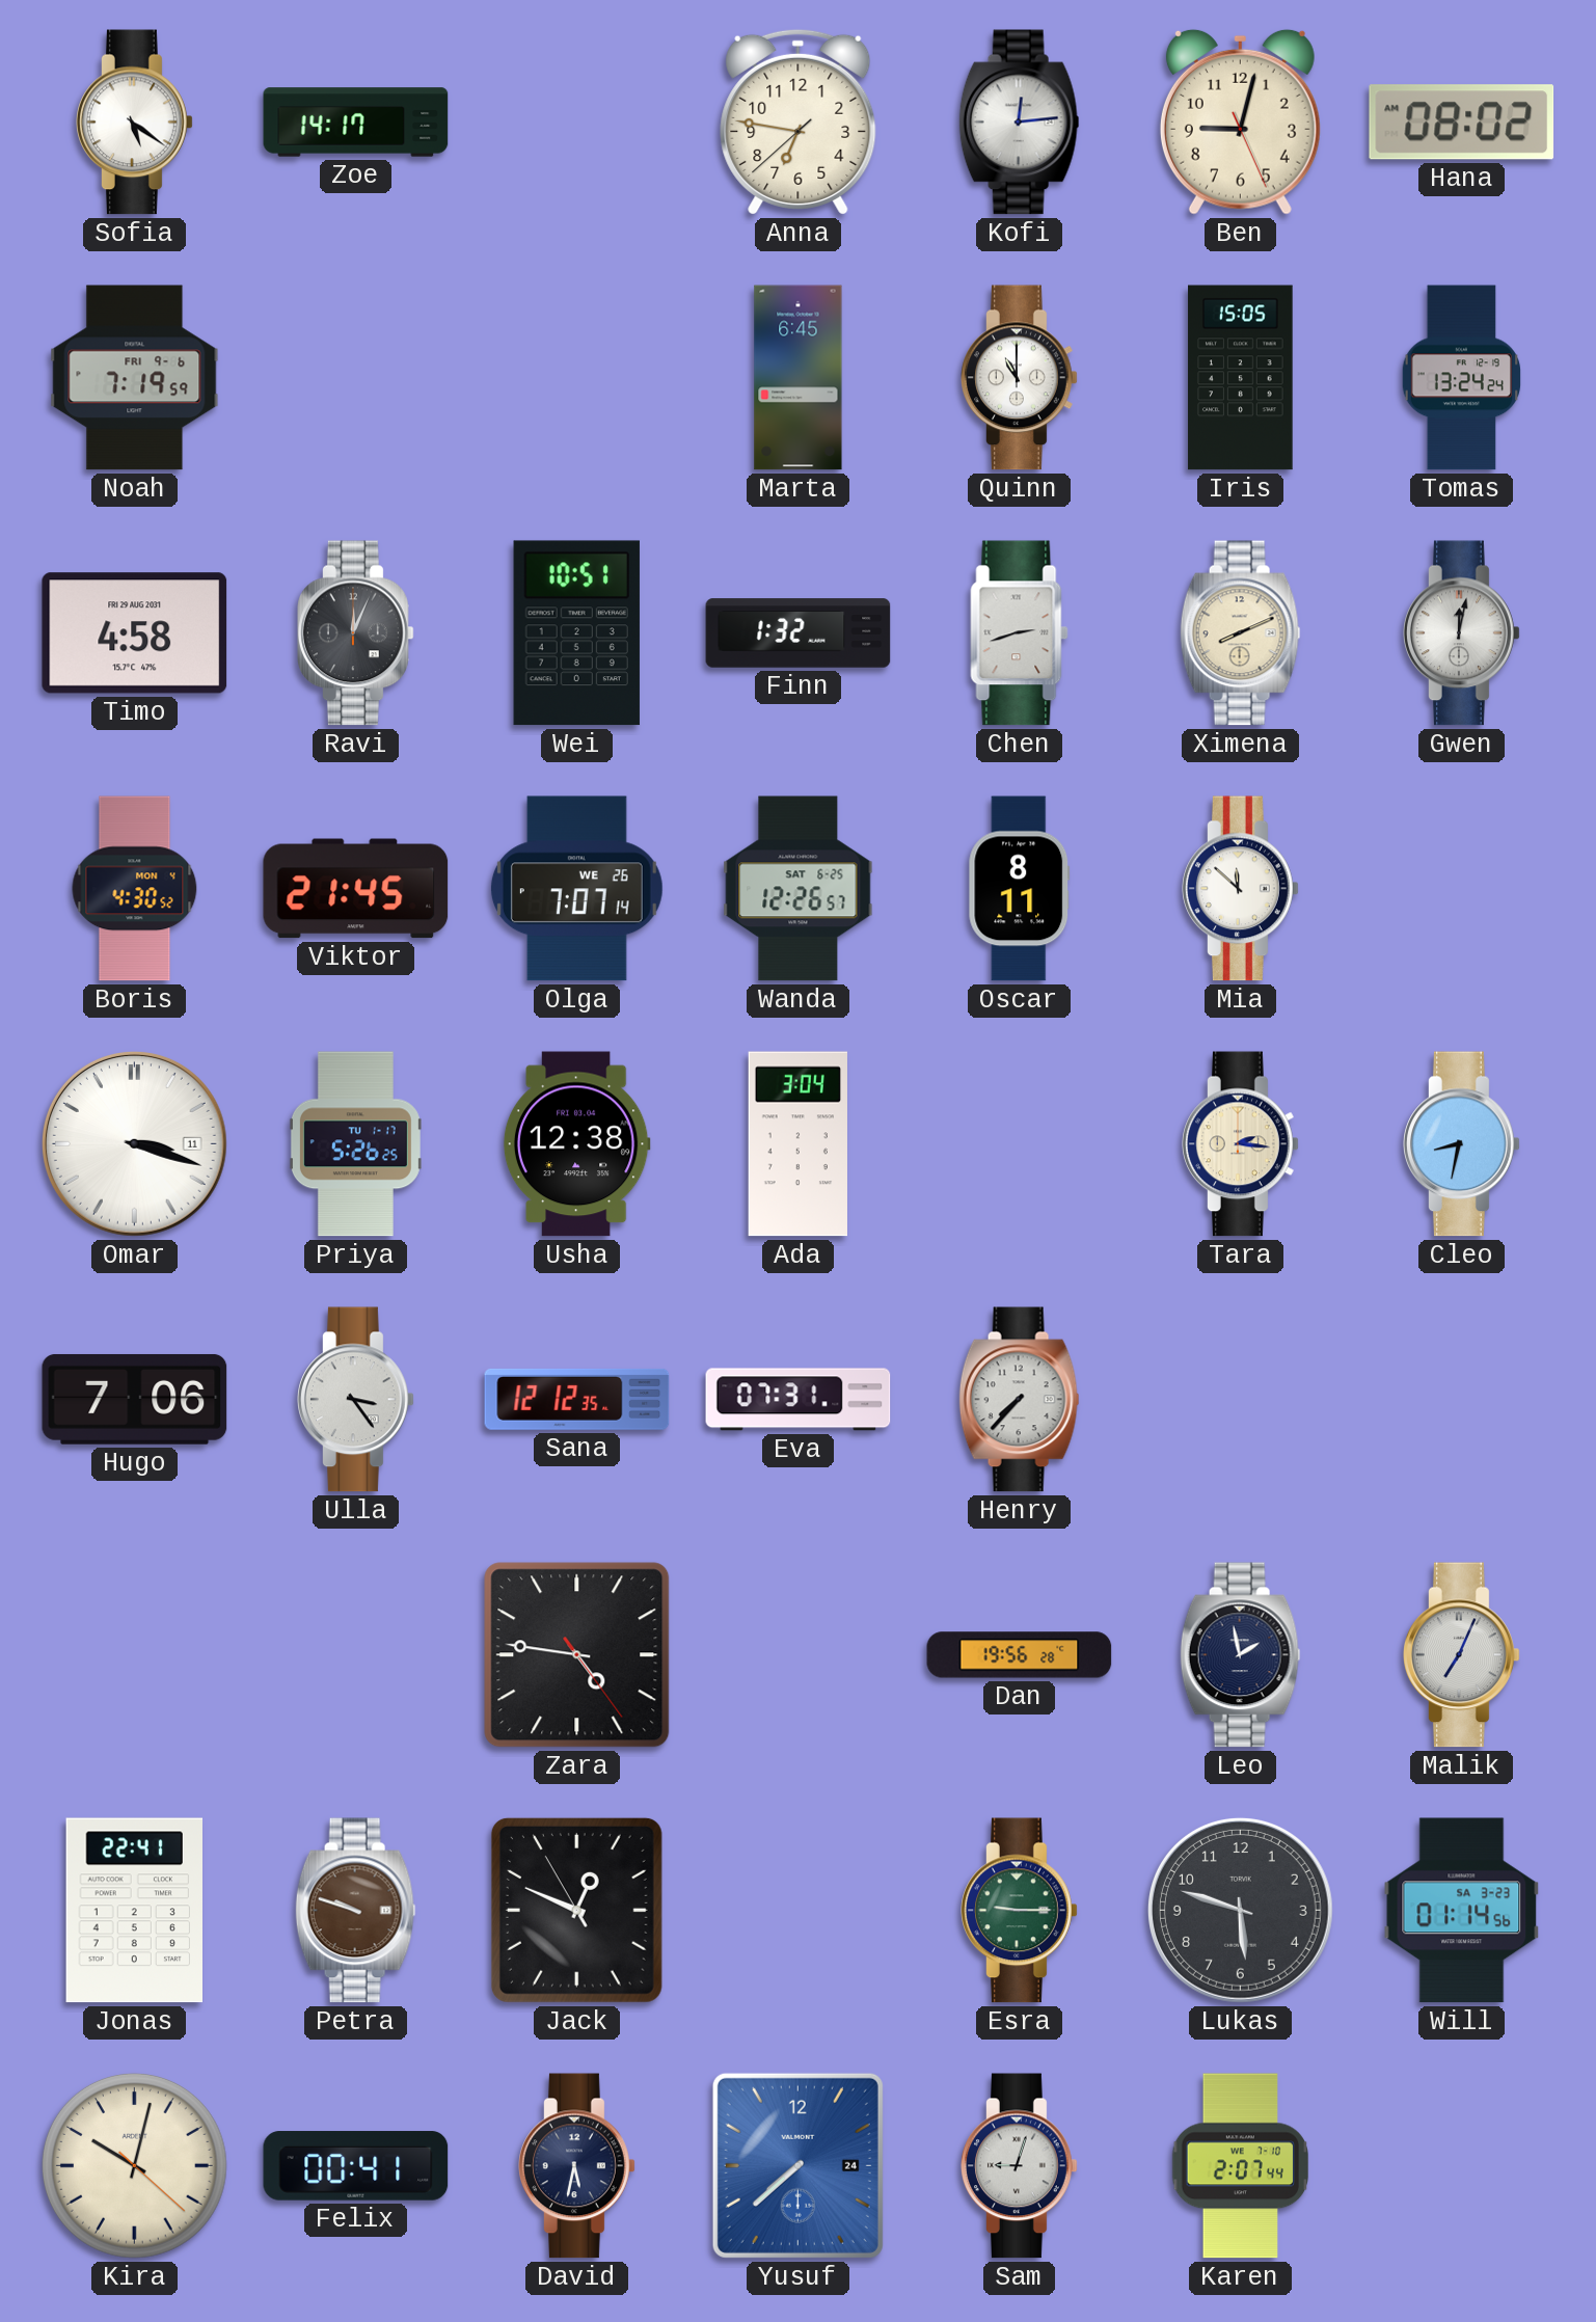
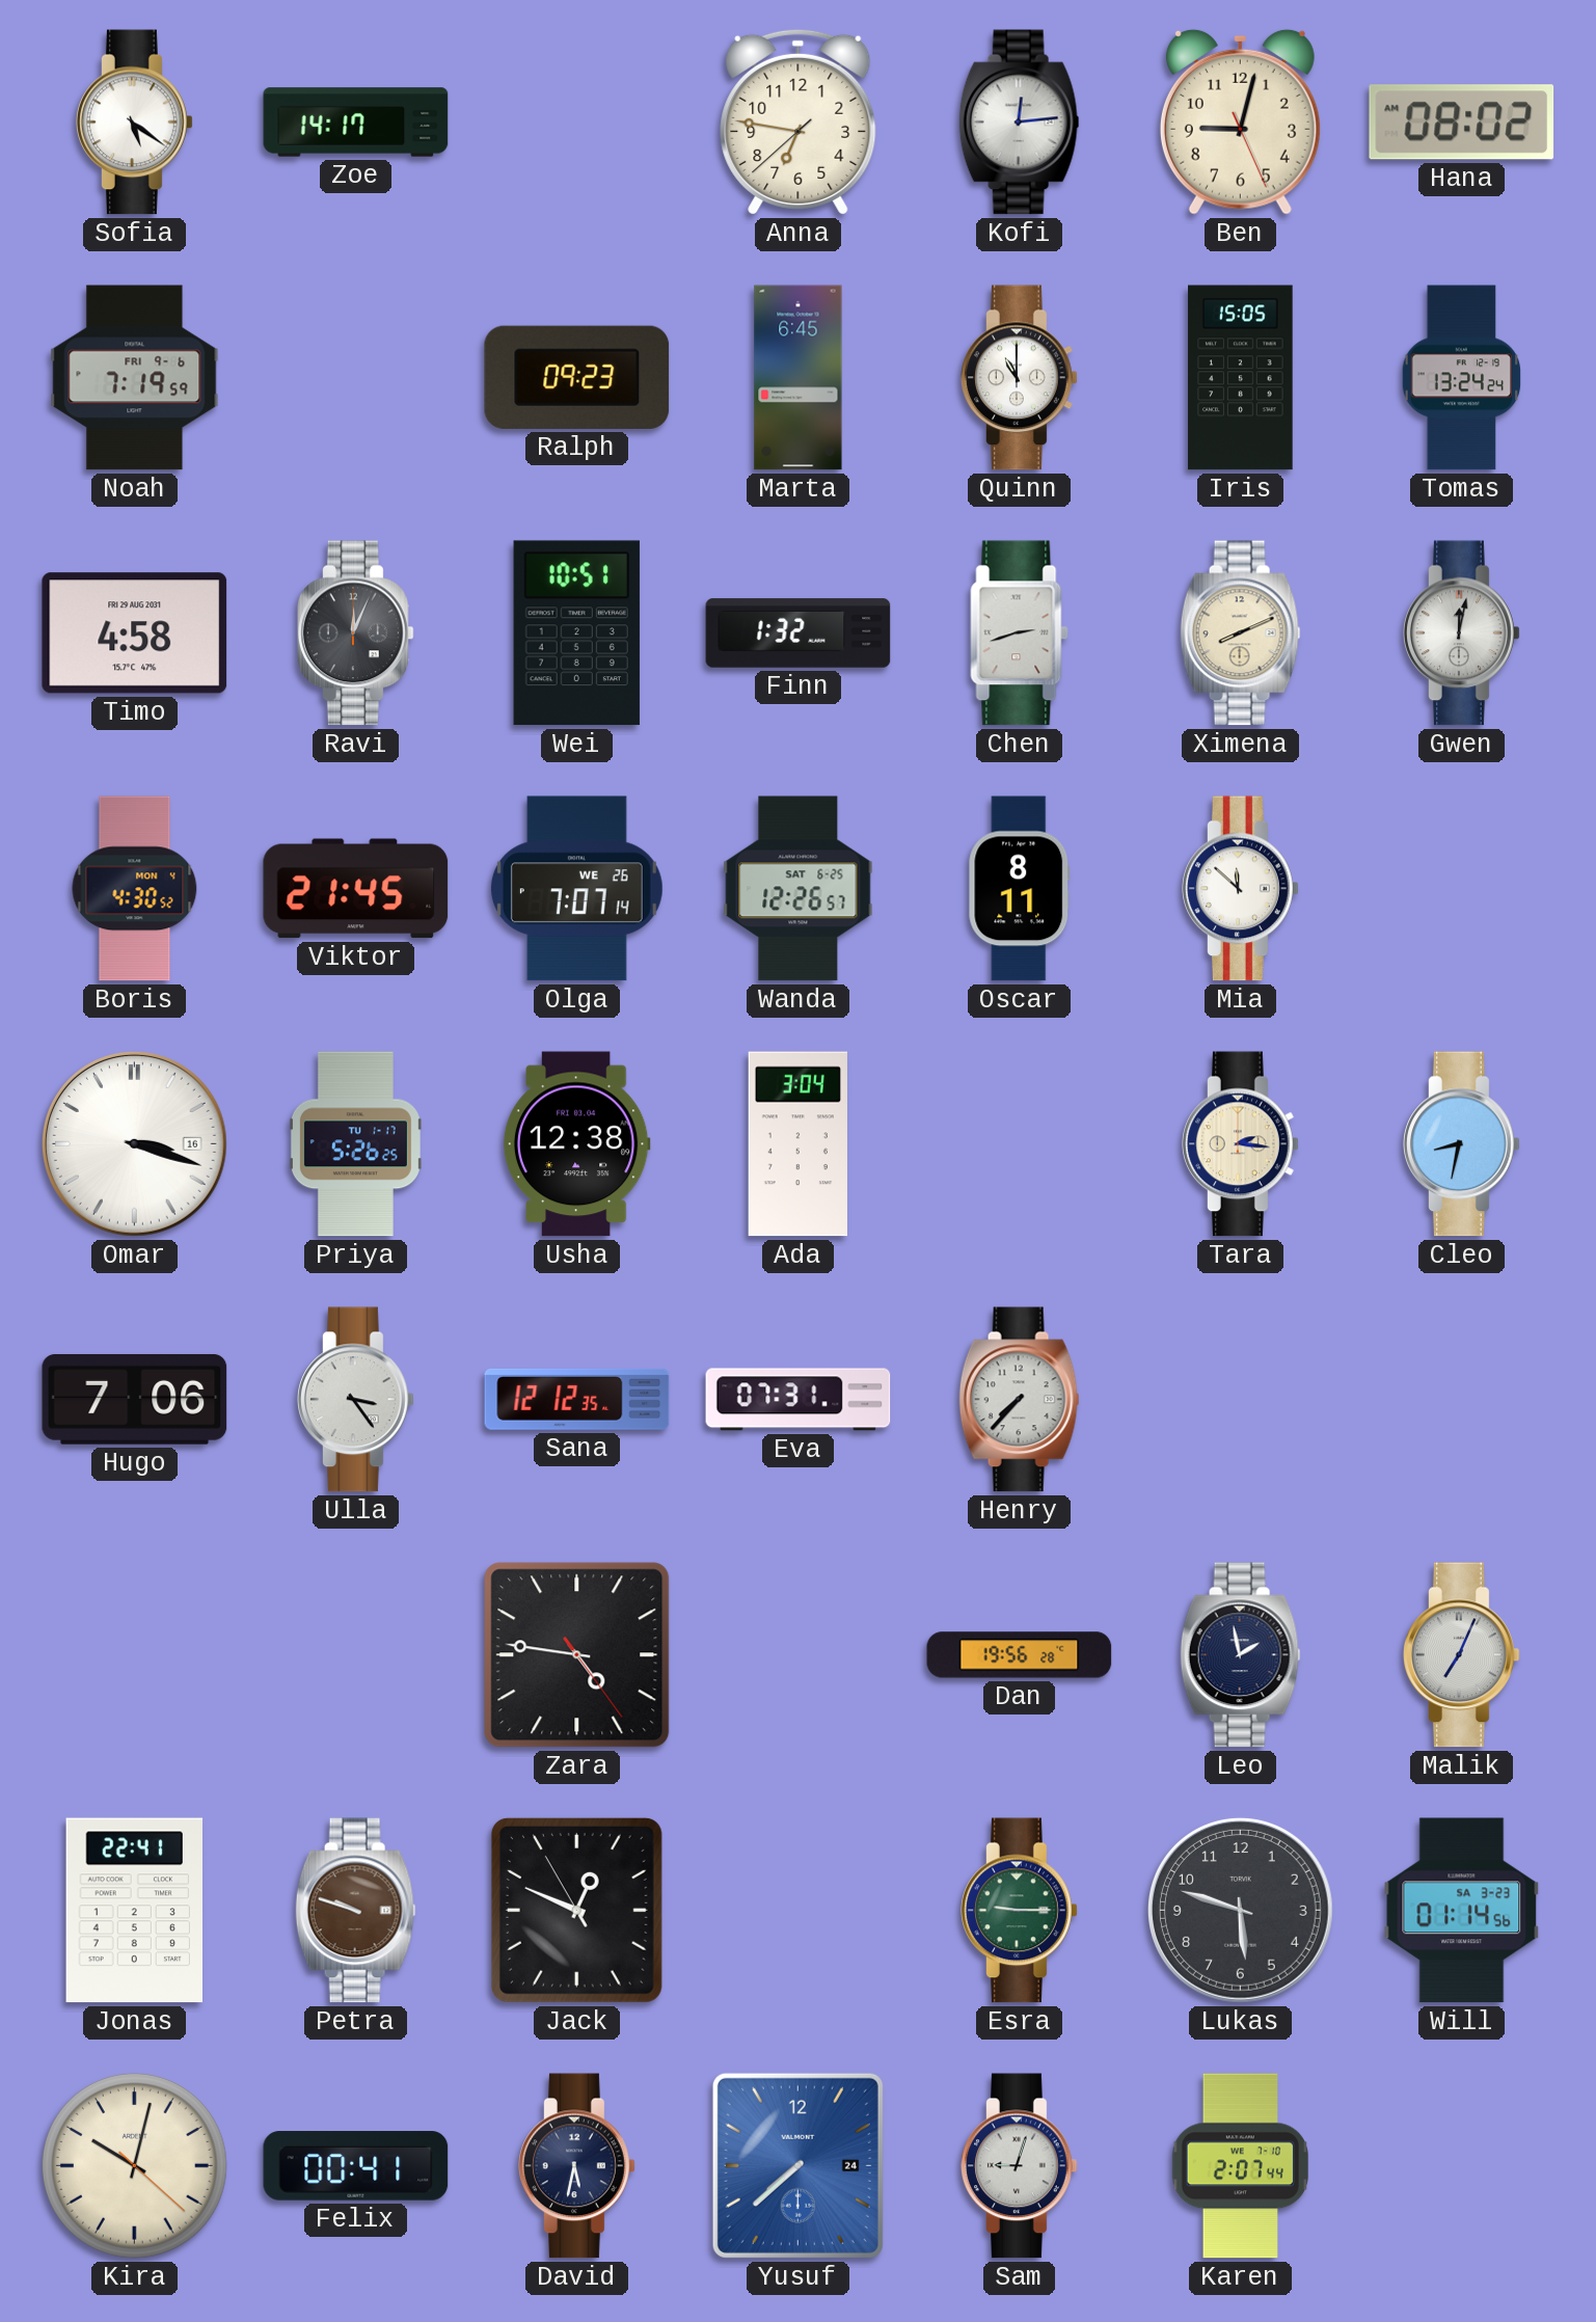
Ralph: none -> 09:23 (577, 377)
Omar date: 11 -> 16 (134, 1143)
